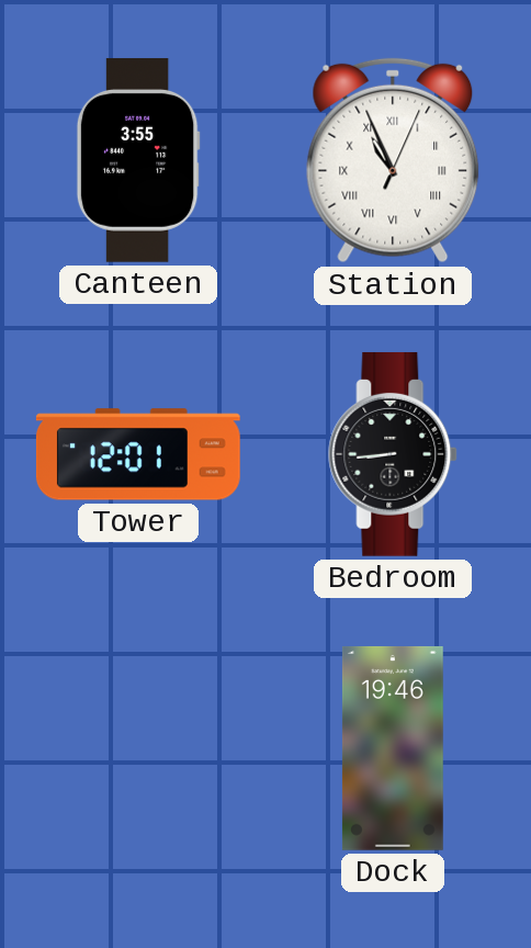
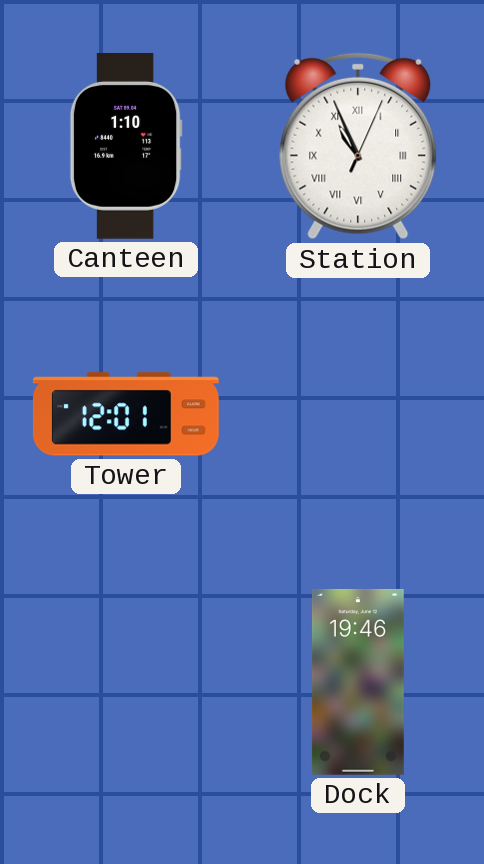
Canteen: 3:55 -> 1:10 (126, 146)
Bedroom: 8:44 -> none (394, 454)
